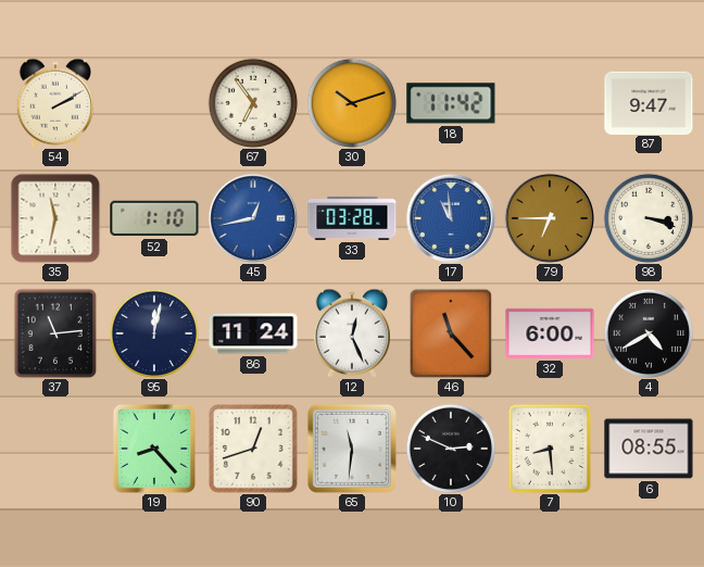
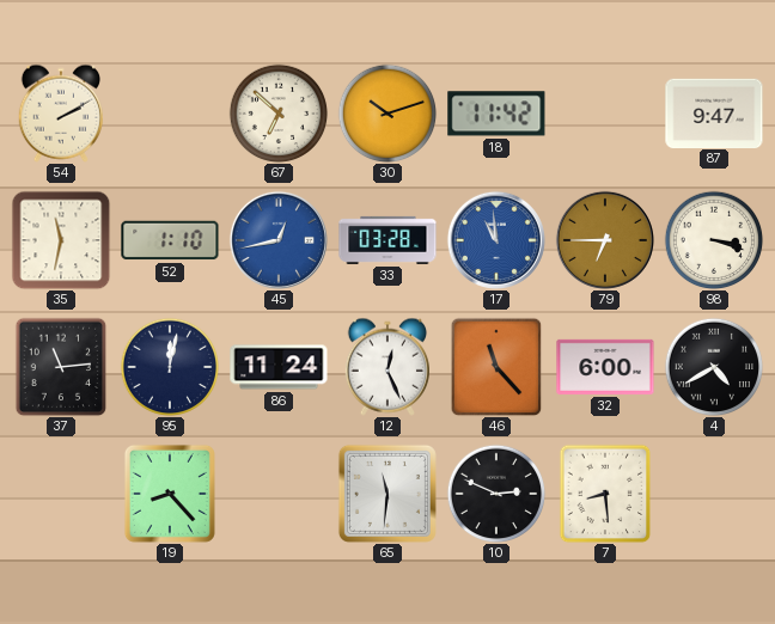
67: 6:54 -> 6:52 (279, 114)
90: 12:42 -> none (254, 450)
6: 08:55 -> none (649, 449)
